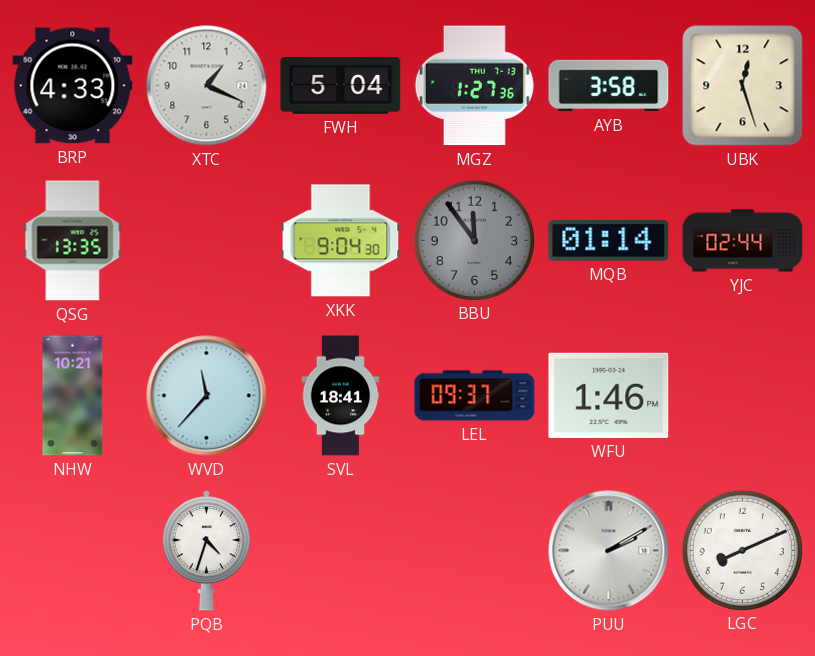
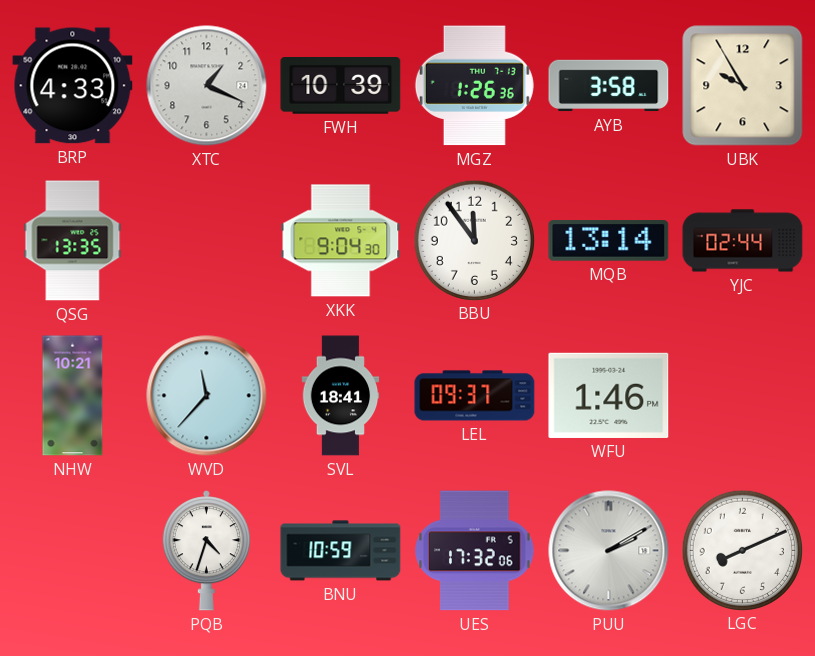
FWH: 5:04 -> 10:39 (341, 86)
MGZ: 1:27 -> 1:26 (474, 86)
UBK: 12:27 -> 9:55 (743, 86)
BBU dial: grey -> white (474, 240)
MQB: 01:14 -> 13:14 (609, 241)
BNU: none -> 10:59 (341, 551)
UES: none -> 17:32 (475, 551)
